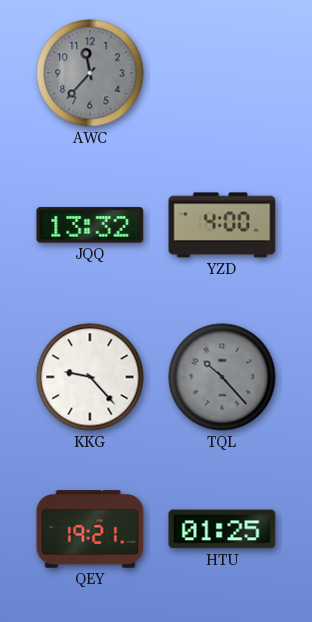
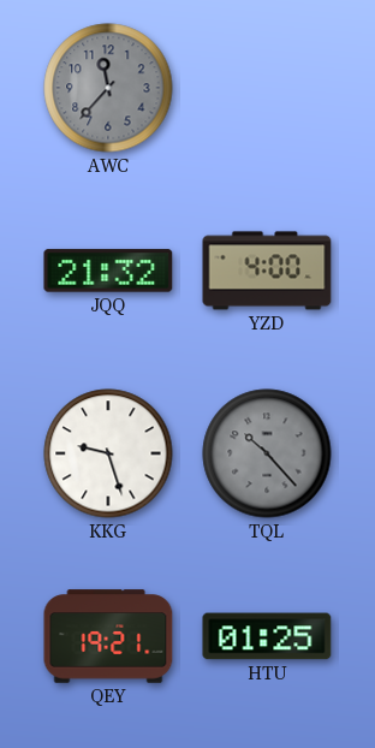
JQQ: 13:32 -> 21:32 (108, 271)
KKG: 9:23 -> 9:27 (108, 453)
